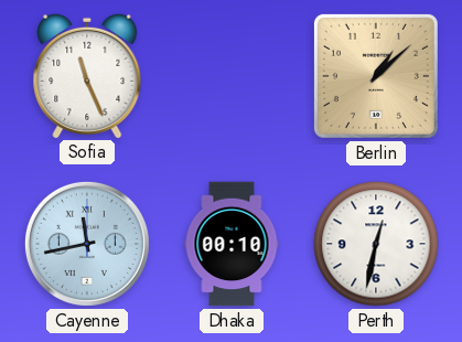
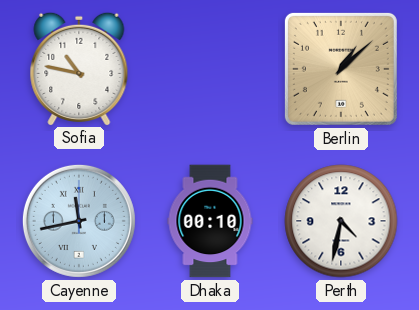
Sofia: 11:26 -> 10:47 (79, 68)
Perth: 12:32 -> 4:32 (341, 221)
